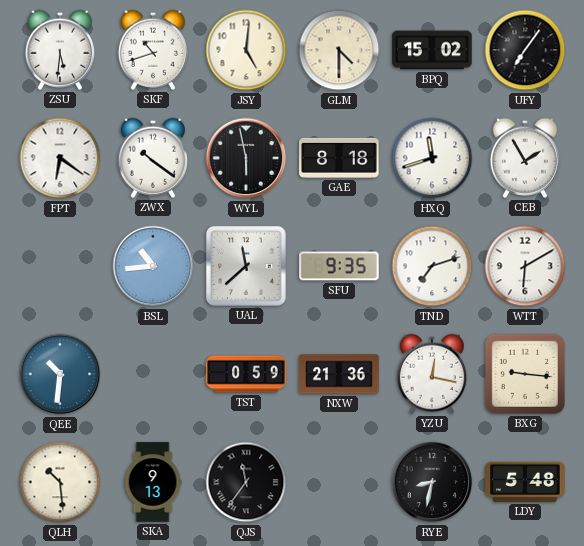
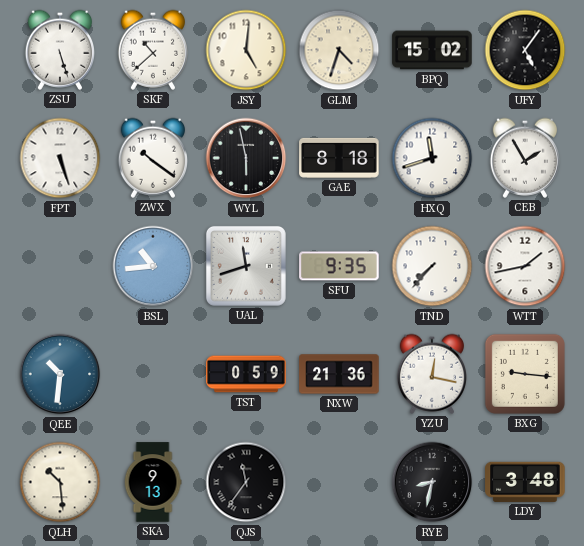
ZSU: 5:31 -> 5:27 (59, 50)
SKF: 10:42 -> 10:38 (152, 50)
GLM: 4:30 -> 4:33 (339, 50)
UFY: 7:06 -> 5:06 (525, 50)
FPT: 6:21 -> 5:27 (60, 158)
UAL: 11:38 -> 11:42 (246, 266)
TND: 7:12 -> 7:37 (432, 266)
WTT: 6:10 -> 1:43 (525, 266)
LDY: 5:48 -> 3:48 (525, 482)
